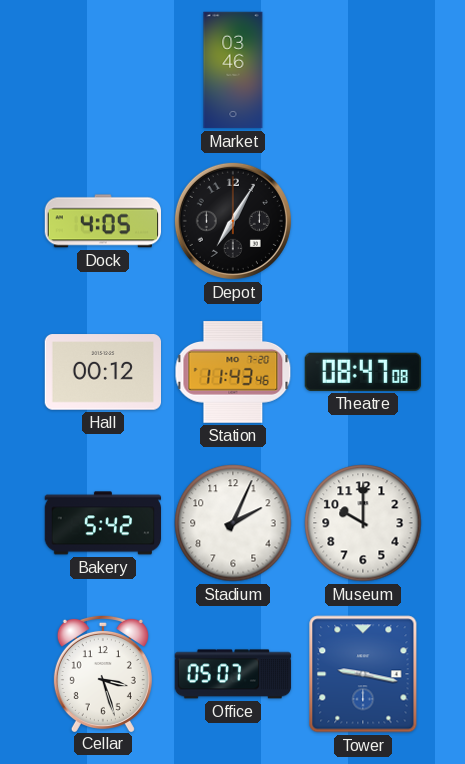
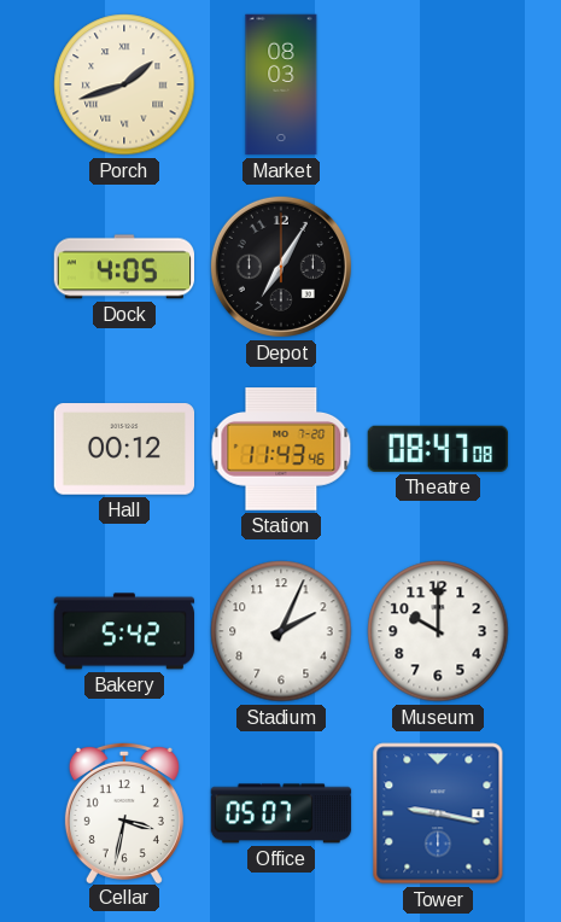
Porch: none -> 1:42 (124, 84)
Market: 03:46 -> 08:03 (281, 84)
Cellar: 3:27 -> 3:32 (124, 812)
